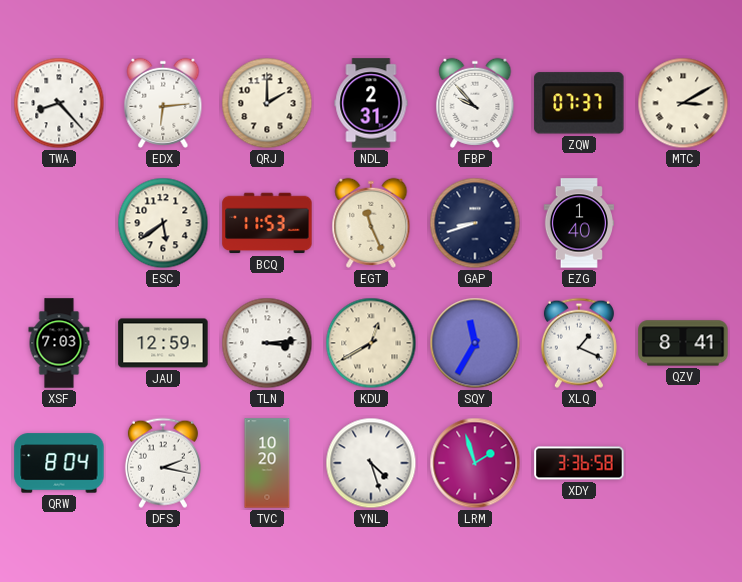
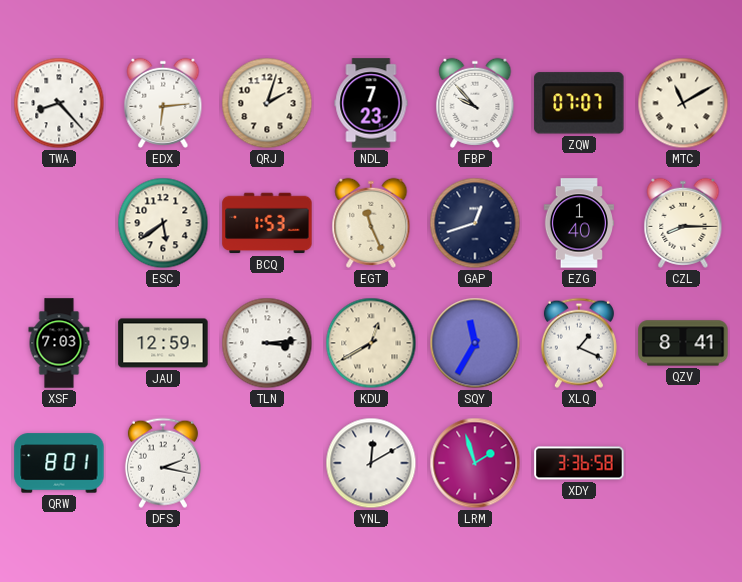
QRJ: 2:00 -> 2:03 (267, 103)
NDL: 2:31 -> 7:23 (371, 103)
ZQW: 07:37 -> 07:07 (579, 103)
MTC: 3:10 -> 11:10 (683, 103)
BCQ: 11:53 -> 1:53 (267, 223)
GAP: 8:42 -> 12:42 (475, 223)
CZL: none -> 8:15 (683, 223)
QRW: 8:04 -> 8:01 (59, 463)
TVC: 10:20 -> none (267, 463)
YNL: 4:27 -> 12:10 (371, 463)
